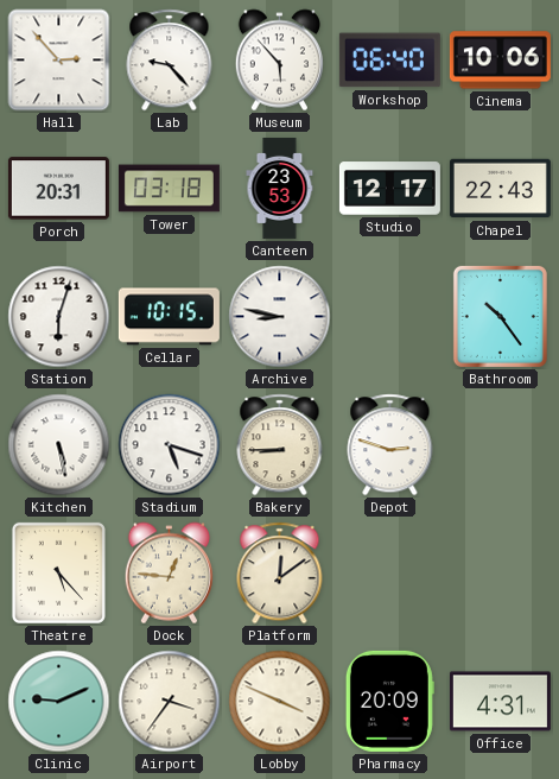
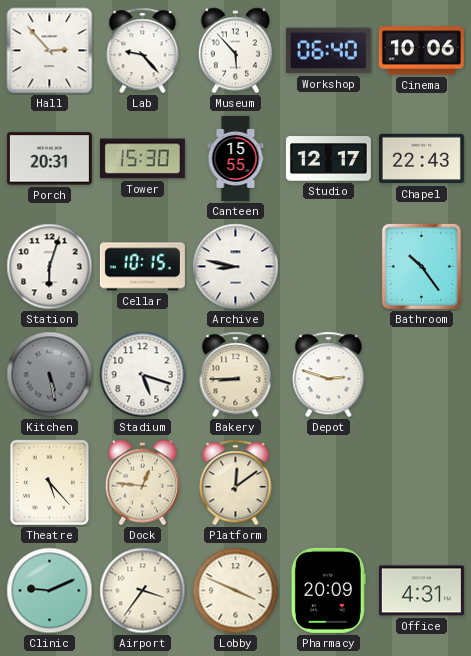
Tower: 03:18 -> 15:30 (142, 159)
Canteen: 23:53 -> 15:55 (236, 158)
Kitchen dial: white -> grey (50, 375)
